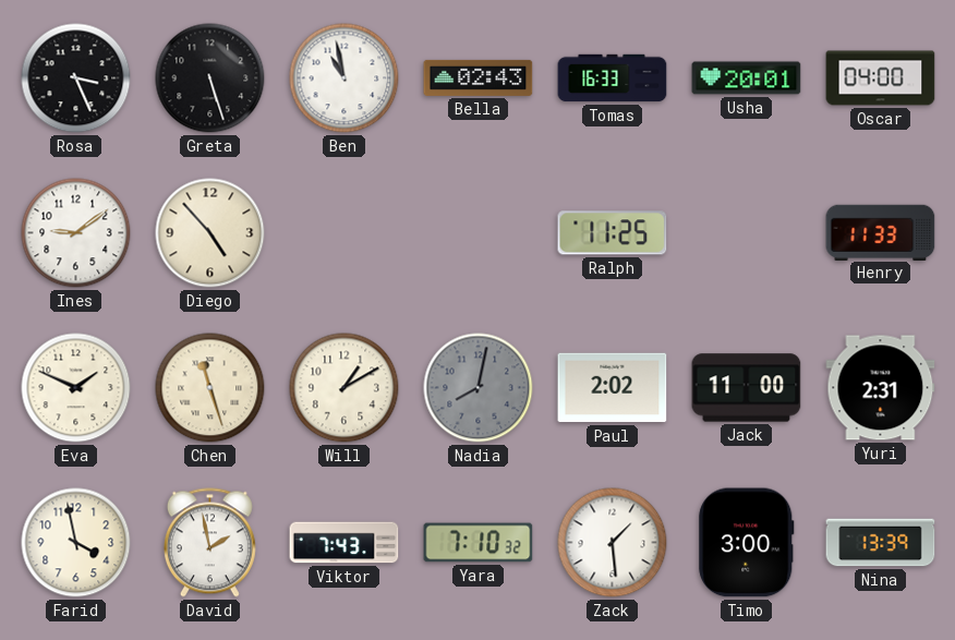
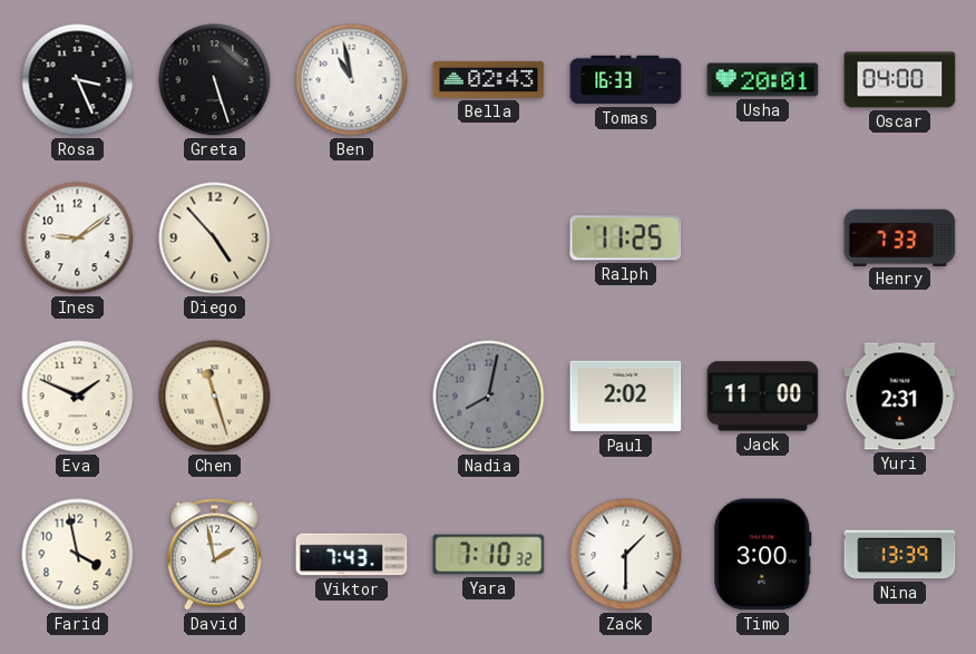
Henry: 11:33 -> 7:33 (900, 237)
Will: 1:10 -> none (344, 388)
Zack: 1:29 -> 1:30 (626, 555)
